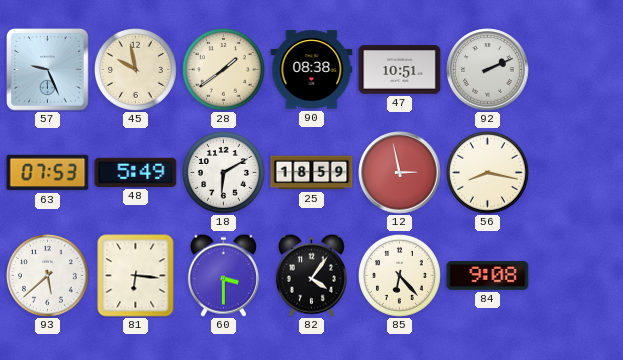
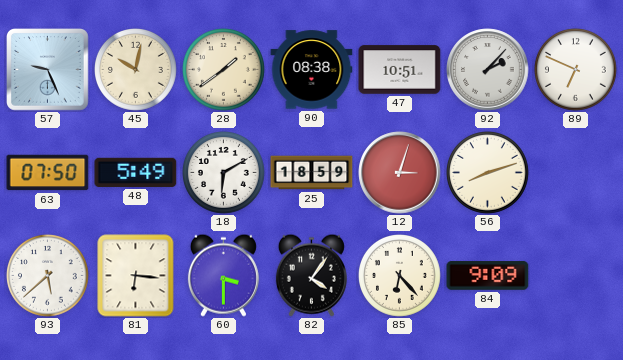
45: 9:58 -> 10:02 (136, 70)
92: 2:11 -> 2:07 (488, 70)
89: none -> 6:49 (576, 70)
63: 07:53 -> 07:50 (48, 173)
12: 2:58 -> 3:03 (400, 173)
56: 8:17 -> 8:12 (488, 173)
84: 9:08 -> 9:09 (488, 276)
